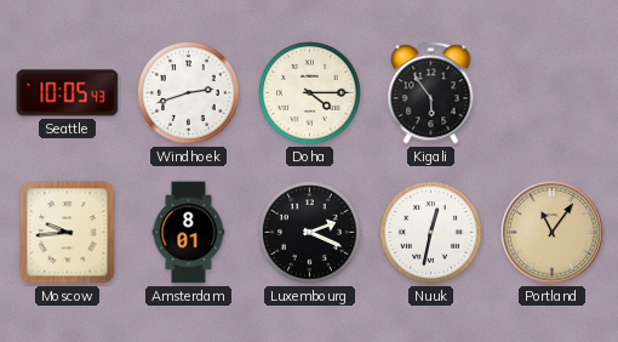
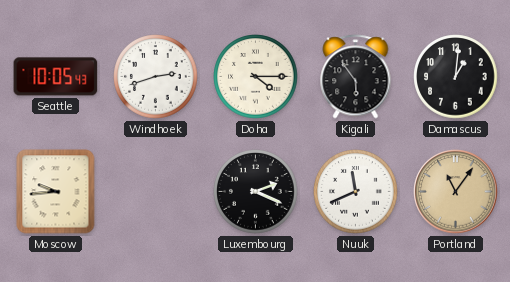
Damascus: none -> 1:01 (456, 77)
Amsterdam: 8:01 -> none (189, 233)
Nuuk: 12:32 -> 11:41 (356, 192)
